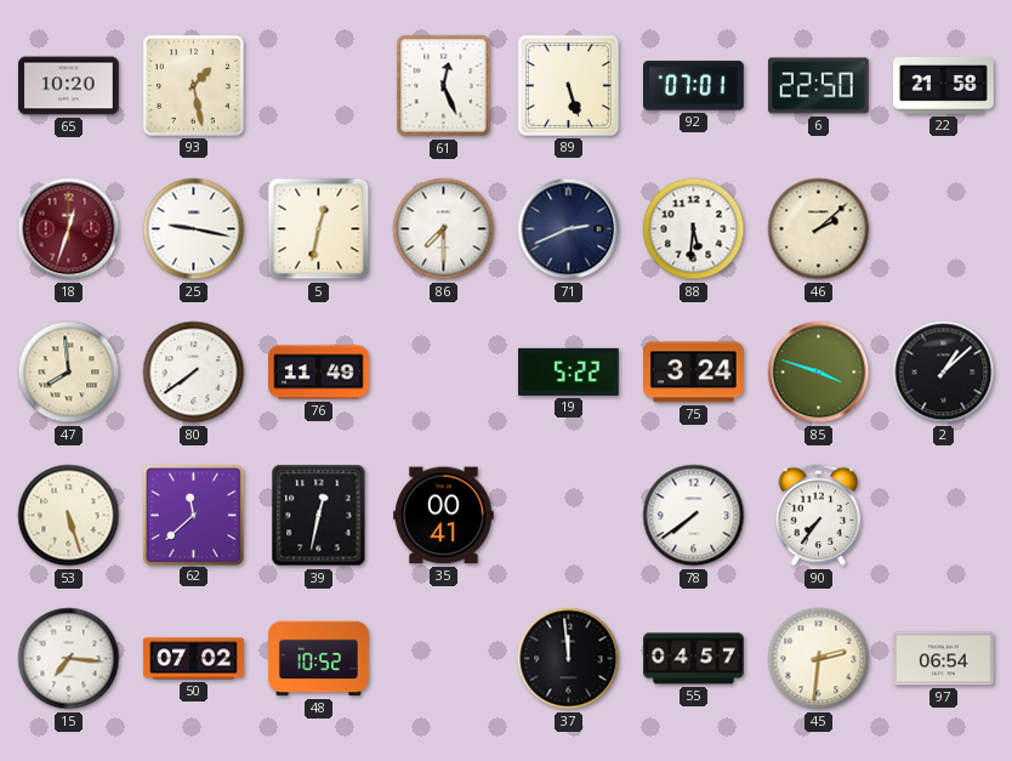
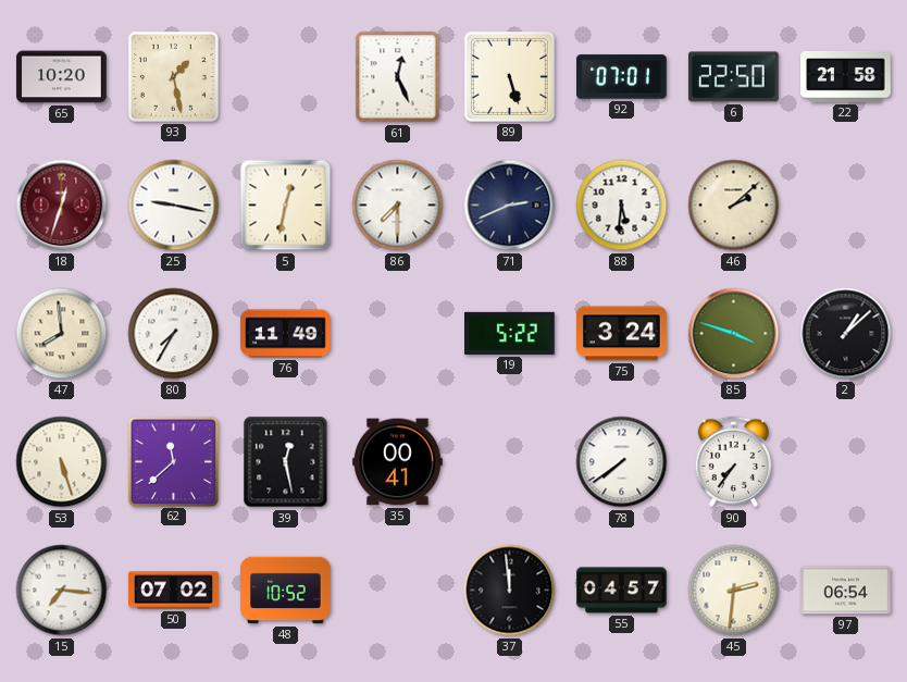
80: 7:39 -> 7:35 (174, 334)
39: 12:32 -> 12:28 (286, 462)
